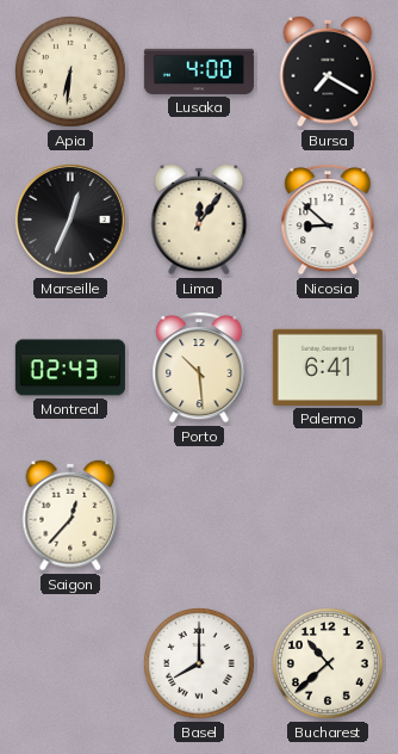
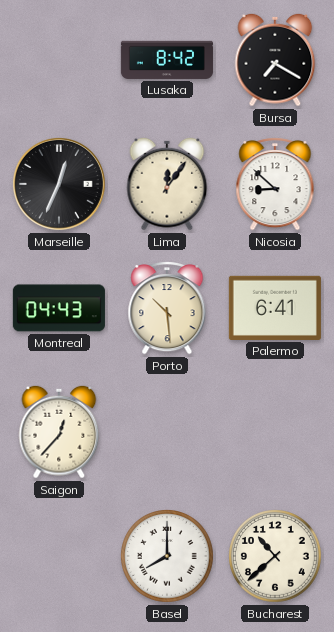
Apia: 6:31 -> none (71, 73)
Lusaka: 4:00 -> 8:42 (167, 60)
Montreal: 02:43 -> 04:43 (59, 308)
